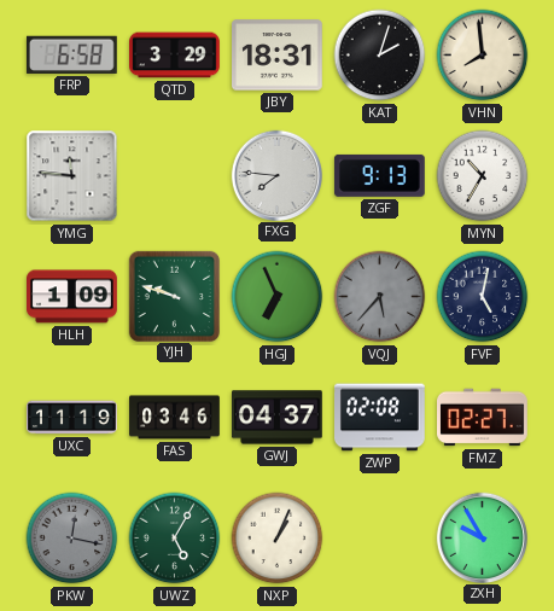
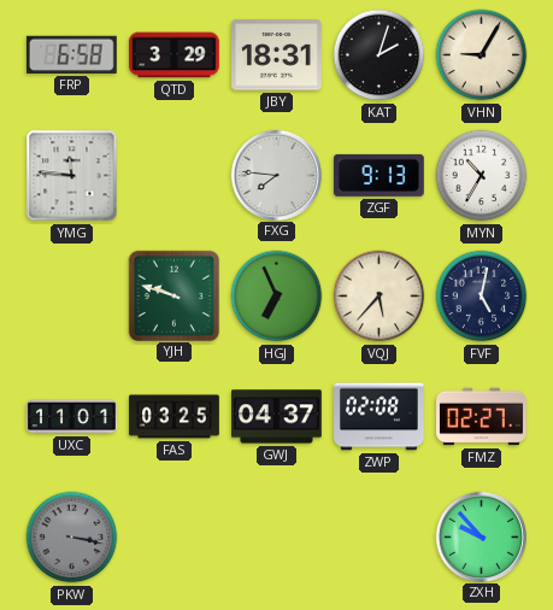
VHN: 7:59 -> 9:05 (482, 55)
HLH: 1:09 -> none (72, 297)
VQJ dial: grey -> cream (380, 297)
UXC: 11:19 -> 11:01 (72, 417)
FAS: 03:46 -> 03:25 (175, 417)
PKW: 12:17 -> 3:17 (72, 538)
UWZ: 5:05 -> none (175, 539)
NXP: 1:04 -> none (278, 539)
ZXH: 9:55 -> 9:53 (481, 536)
